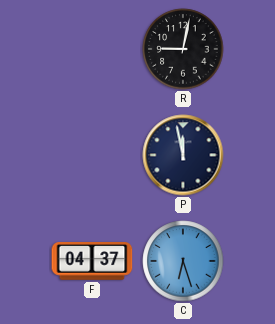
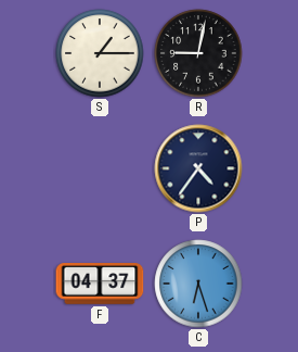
S: none -> 1:15 (100, 53)
P: 11:58 -> 4:36 (198, 168)
